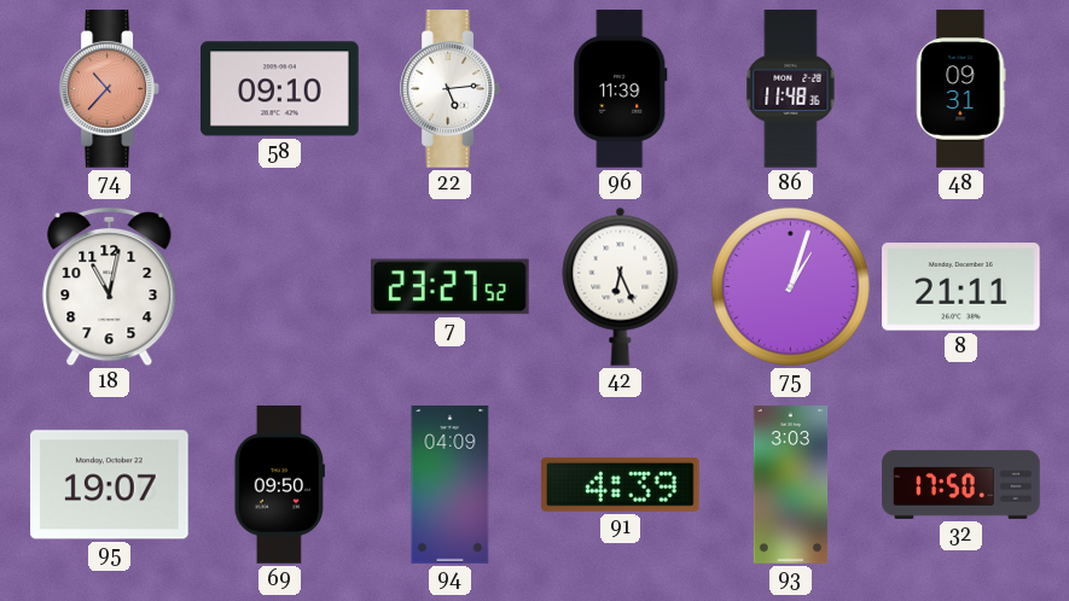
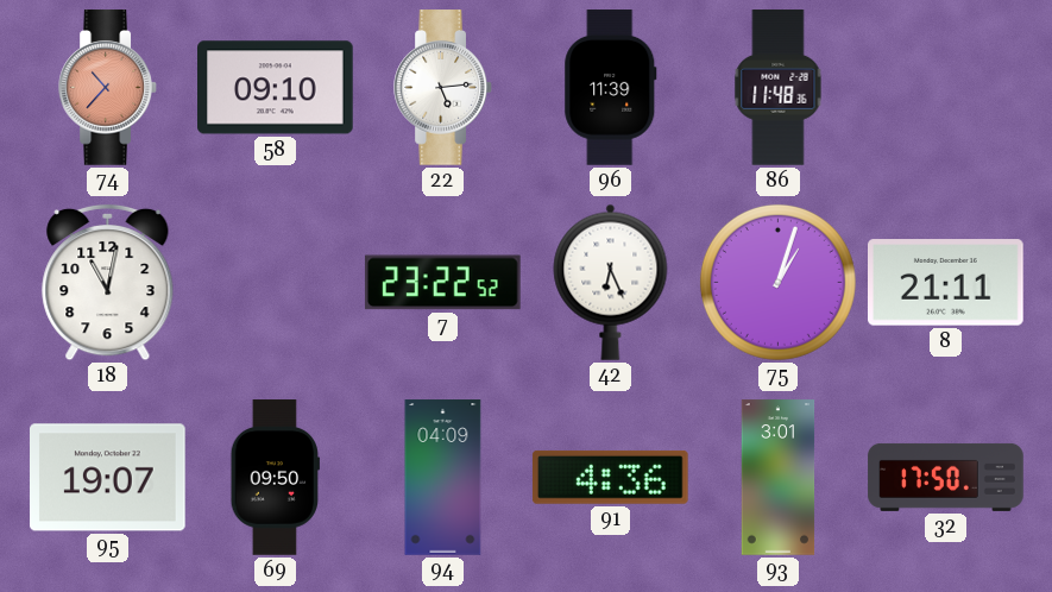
48: 09:31 -> none (961, 89)
7: 23:27 -> 23:22 (442, 283)
91: 4:39 -> 4:36 (610, 477)
93: 3:03 -> 3:01 (779, 478)
